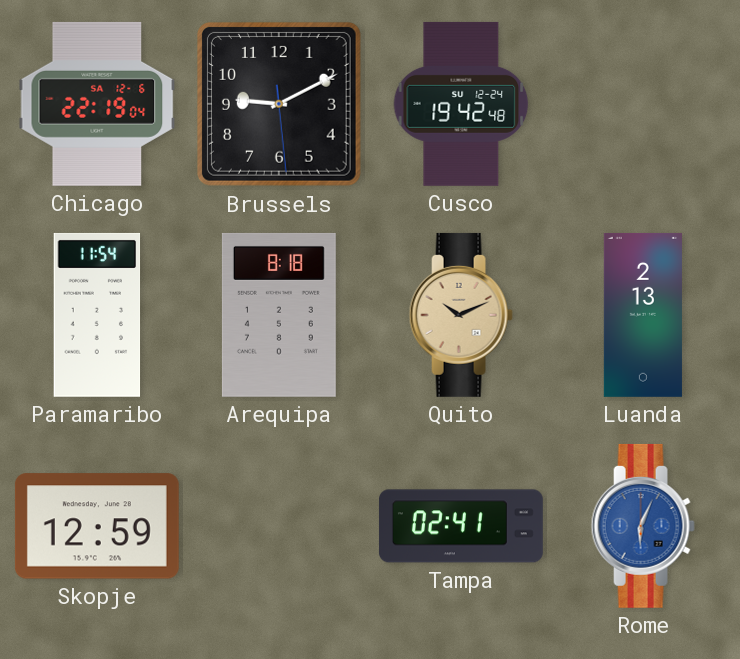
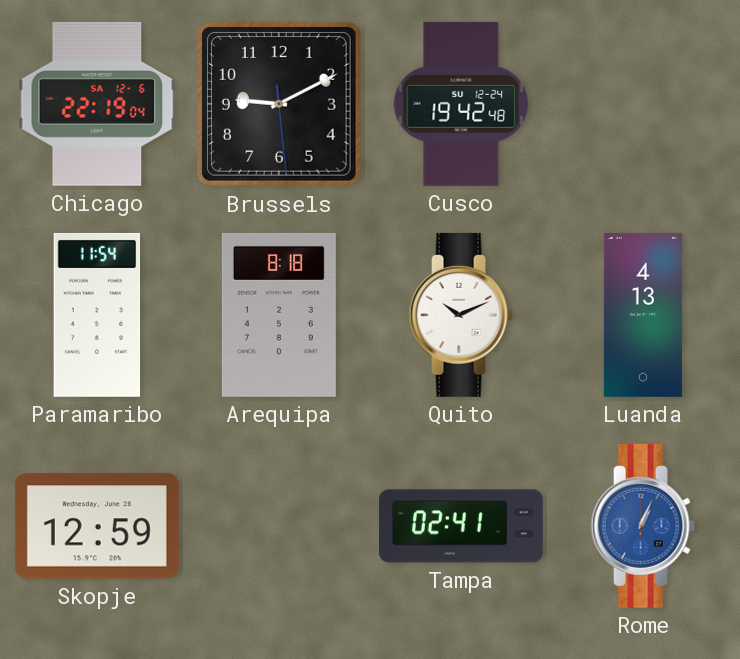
Quito dial: champagne -> white (461, 315)
Luanda: 2:13 -> 4:13 (643, 315)
Rome: 6:04 -> 1:04 (643, 526)
